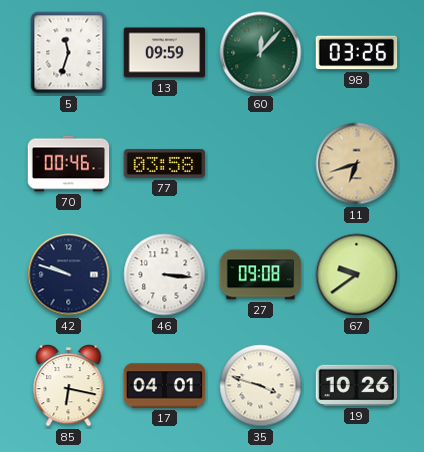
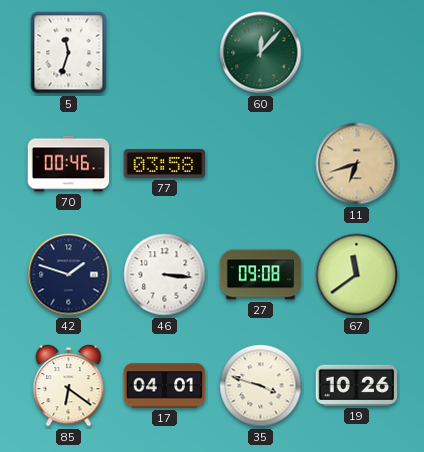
13: 09:59 -> none (165, 53)
98: 03:26 -> none (357, 53)
42: 9:48 -> 1:48 (69, 275)
67: 9:39 -> 11:39 (357, 275)
85: 6:17 -> 6:21 (69, 386)
